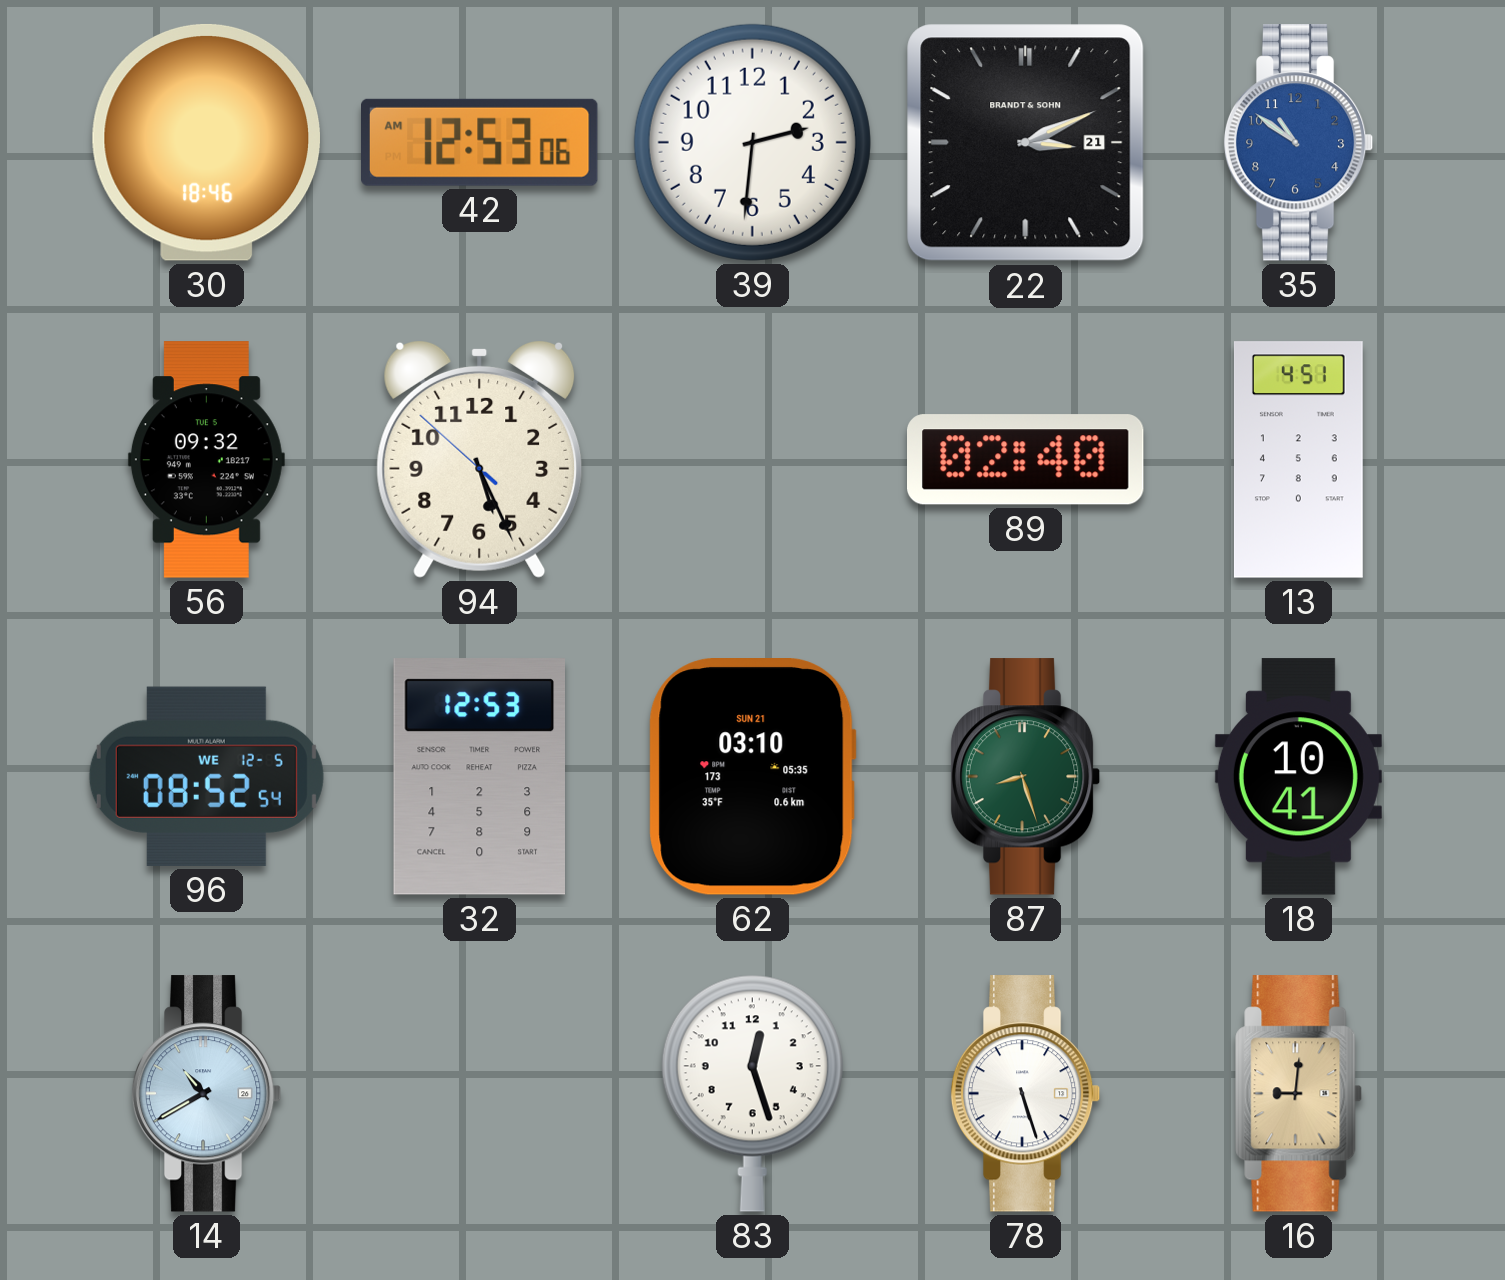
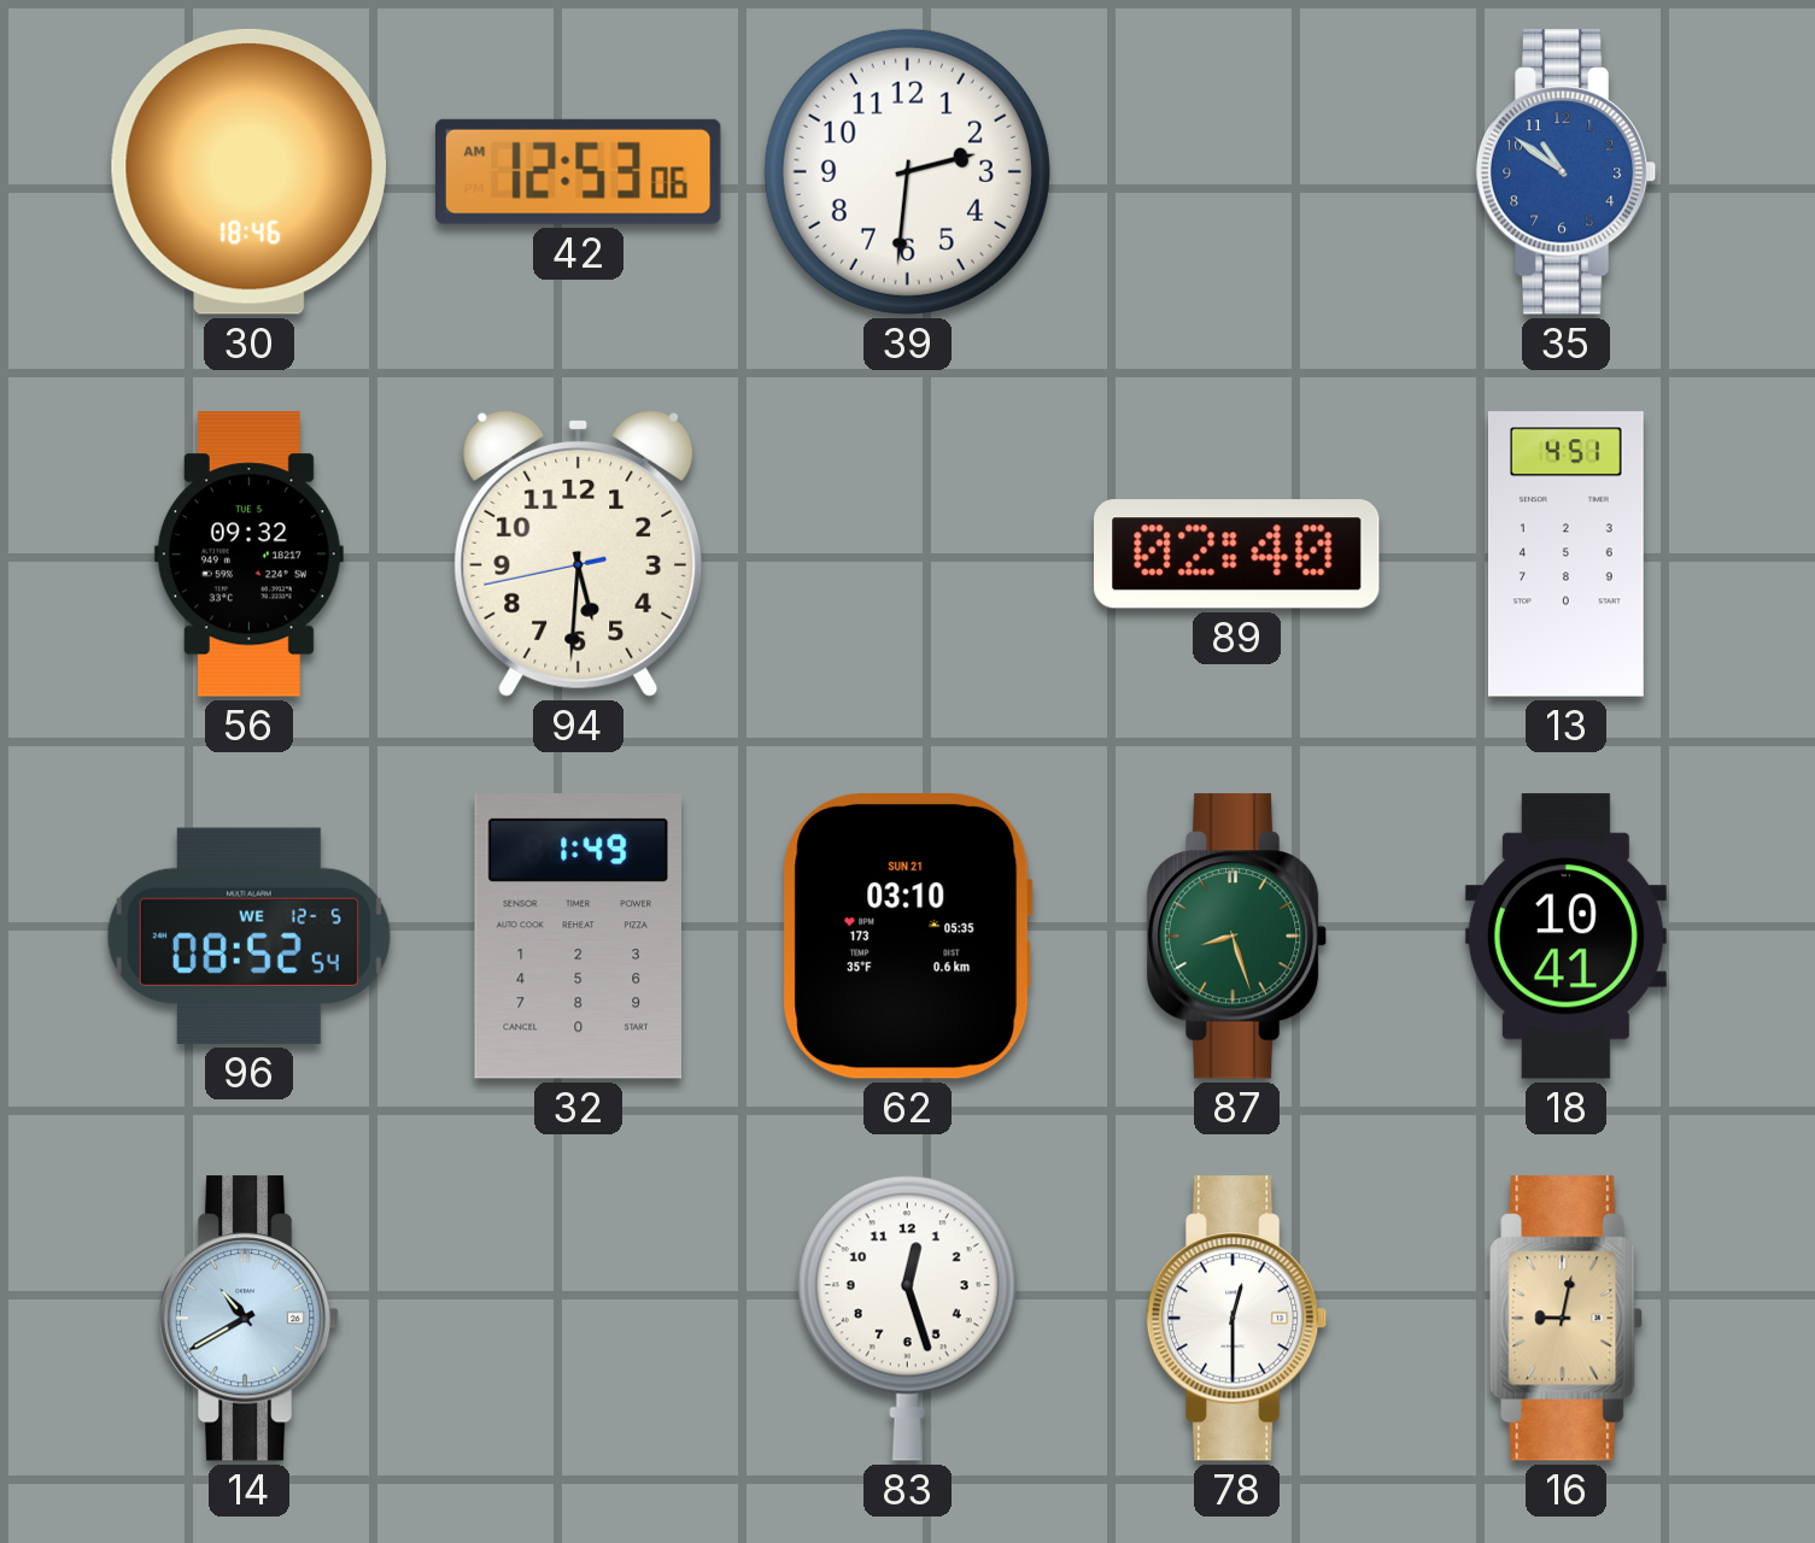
22: 3:11 -> none (1026, 143)
94: 5:25 -> 5:30 (579, 553)
32: 12:53 -> 1:49 (578, 937)
78: 5:27 -> 12:30 (1237, 1319)
16: 9:01 -> 9:02 (1567, 1319)
